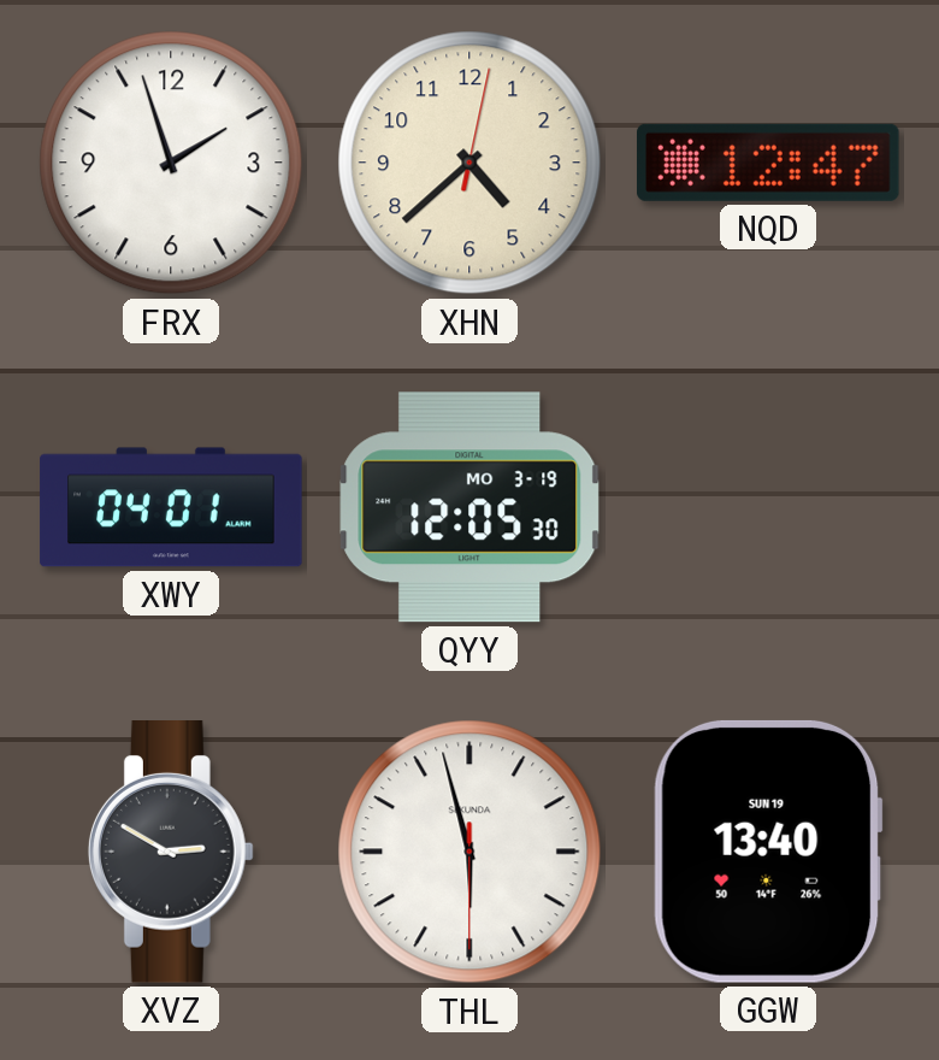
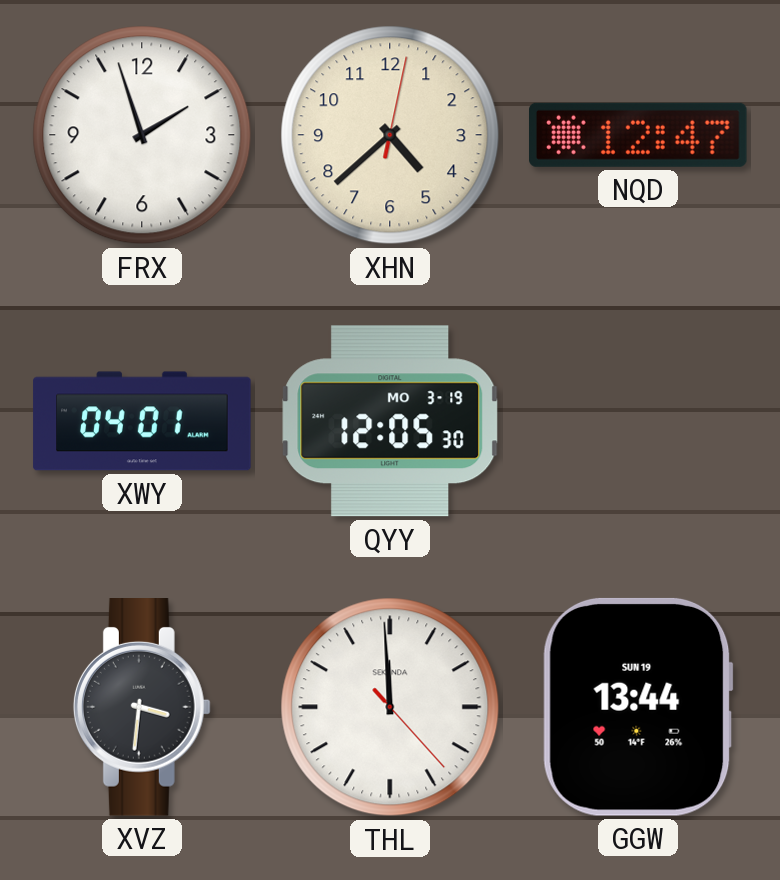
XVZ: 2:50 -> 3:31 (142, 708)
THL: 5:57 -> 11:59 (390, 707)
GGW: 13:40 -> 13:44 (638, 707)
